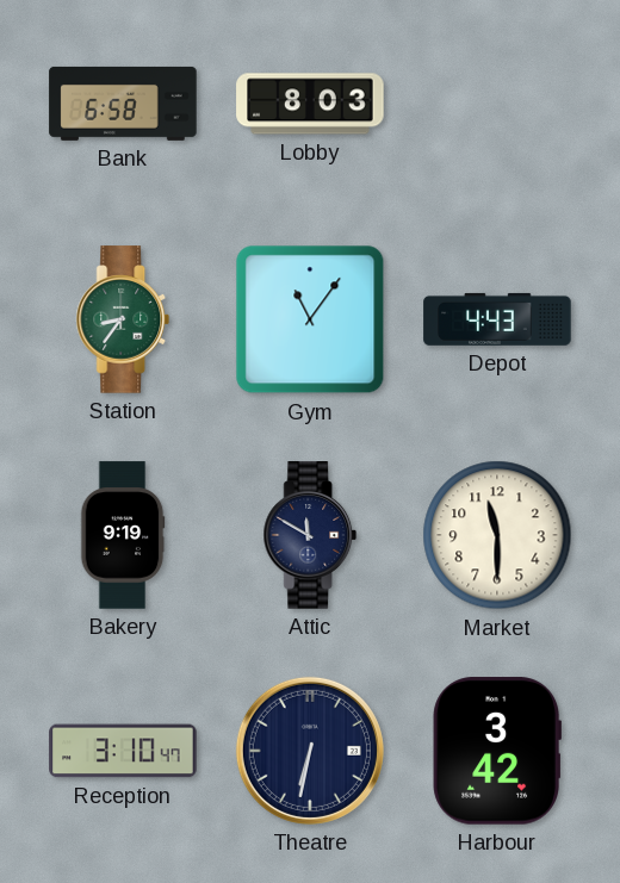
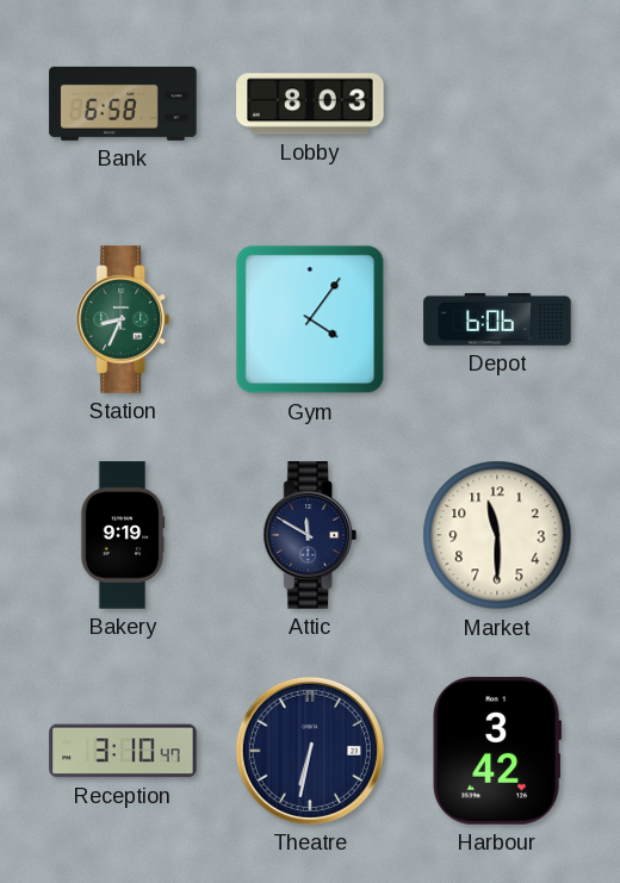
Station: 8:36 -> 8:34 (123, 319)
Gym: 11:06 -> 4:06 (310, 319)
Depot: 4:43 -> 6:06 (497, 319)
